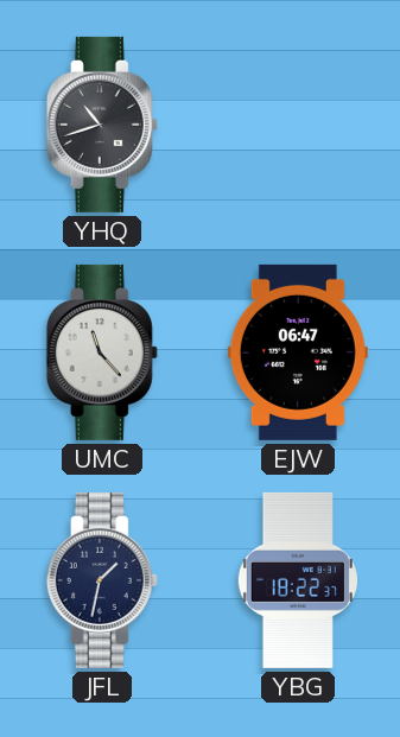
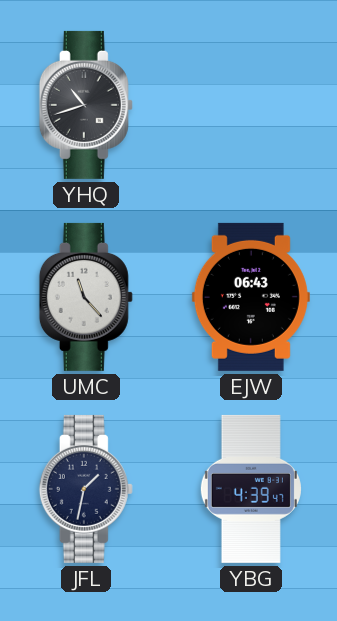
EJW: 06:47 -> 06:43 (251, 297)
YBG: 18:22 -> 4:39 (251, 489)
